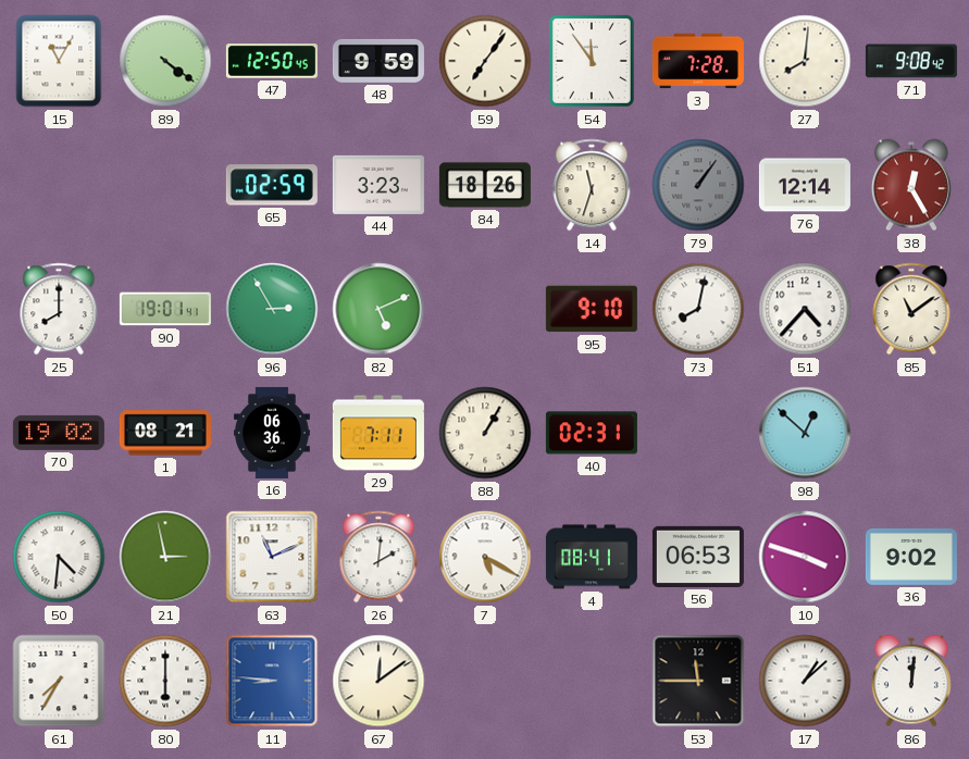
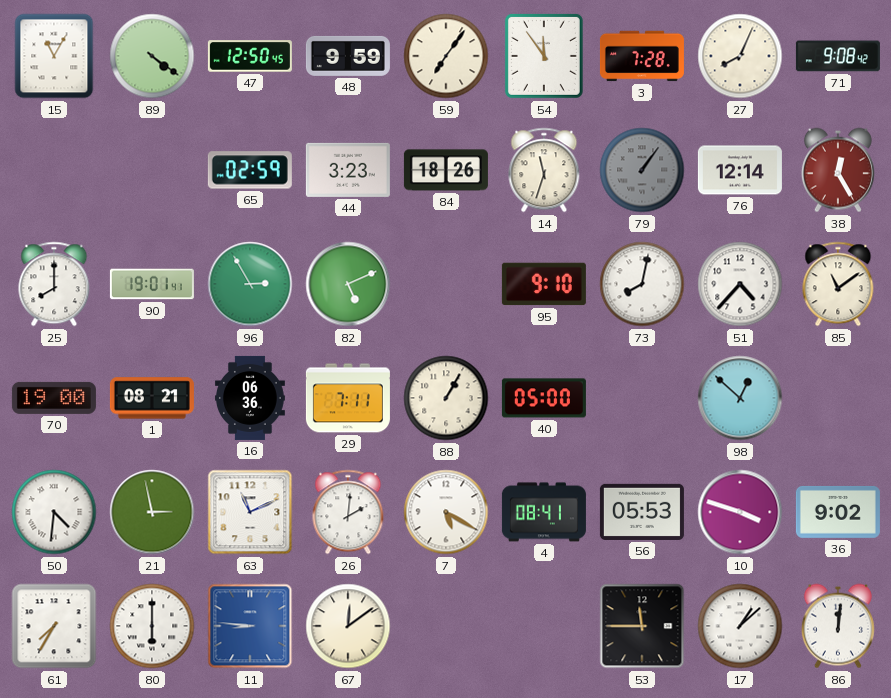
27: 8:01 -> 8:04 (740, 56)
70: 19:02 -> 19:00 (54, 398)
40: 02:31 -> 05:00 (544, 398)
56: 06:53 -> 05:53 (642, 512)
